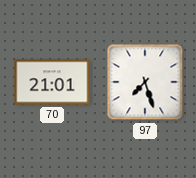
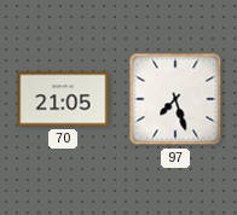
70: 21:01 -> 21:05 (63, 99)
